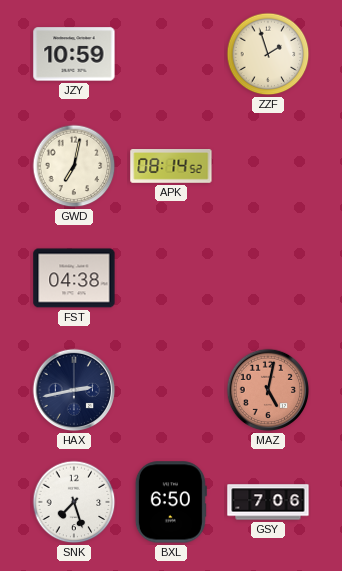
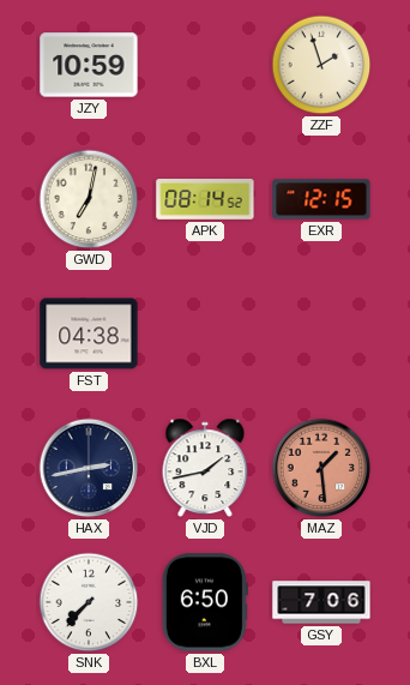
EXR: none -> 12:15 (321, 199)
VJD: none -> 1:43 (205, 468)
MAZ: 5:02 -> 1:29 (321, 468)
SNK: 7:27 -> 7:37 (89, 602)
